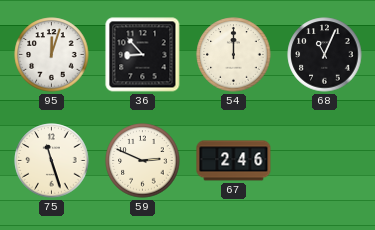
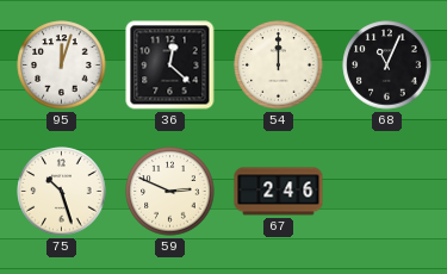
36: 8:53 -> 12:22 (170, 66)
75: 11:27 -> 10:27 (62, 192)
